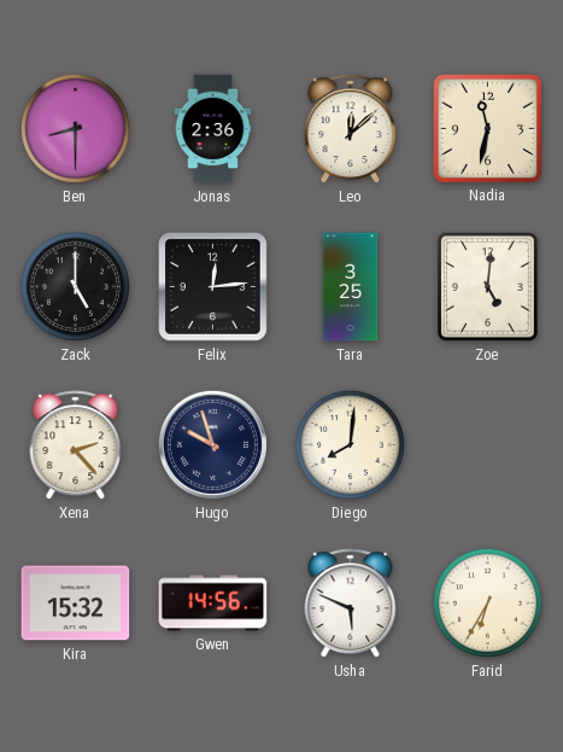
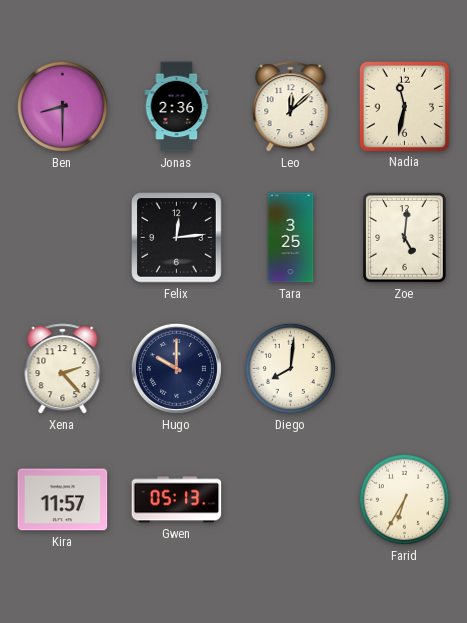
Zack: 5:00 -> none (75, 286)
Hugo: 9:57 -> 10:00 (176, 368)
Kira: 15:32 -> 11:57 (63, 500)
Gwen: 14:56 -> 05:13 (177, 500)
Usha: 5:49 -> none (351, 604)
